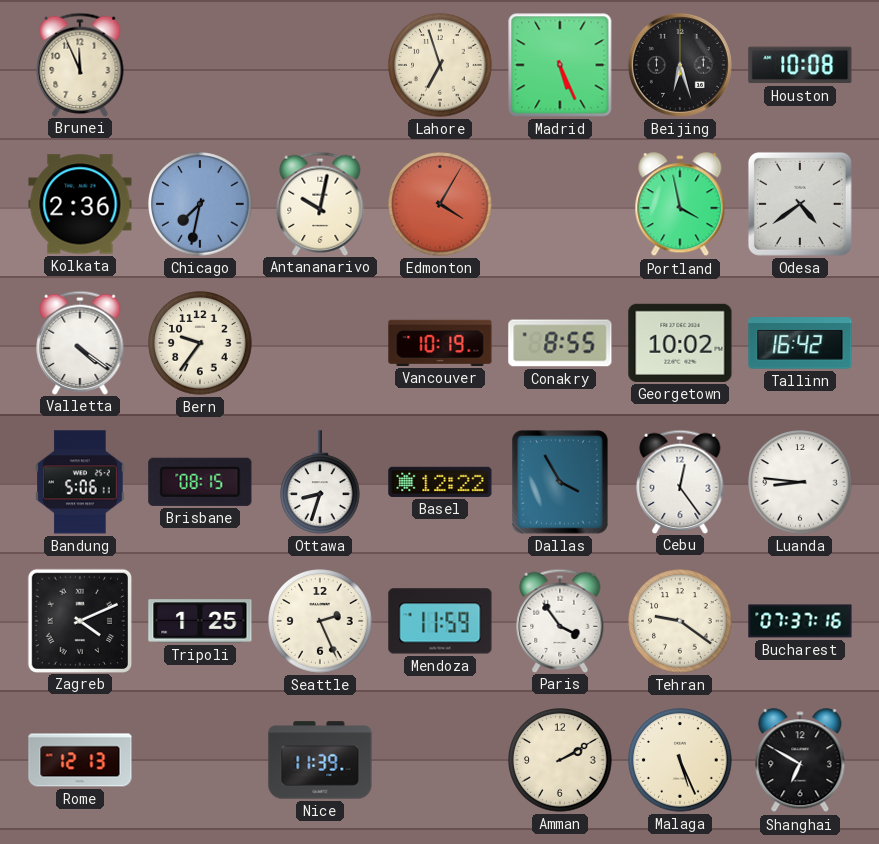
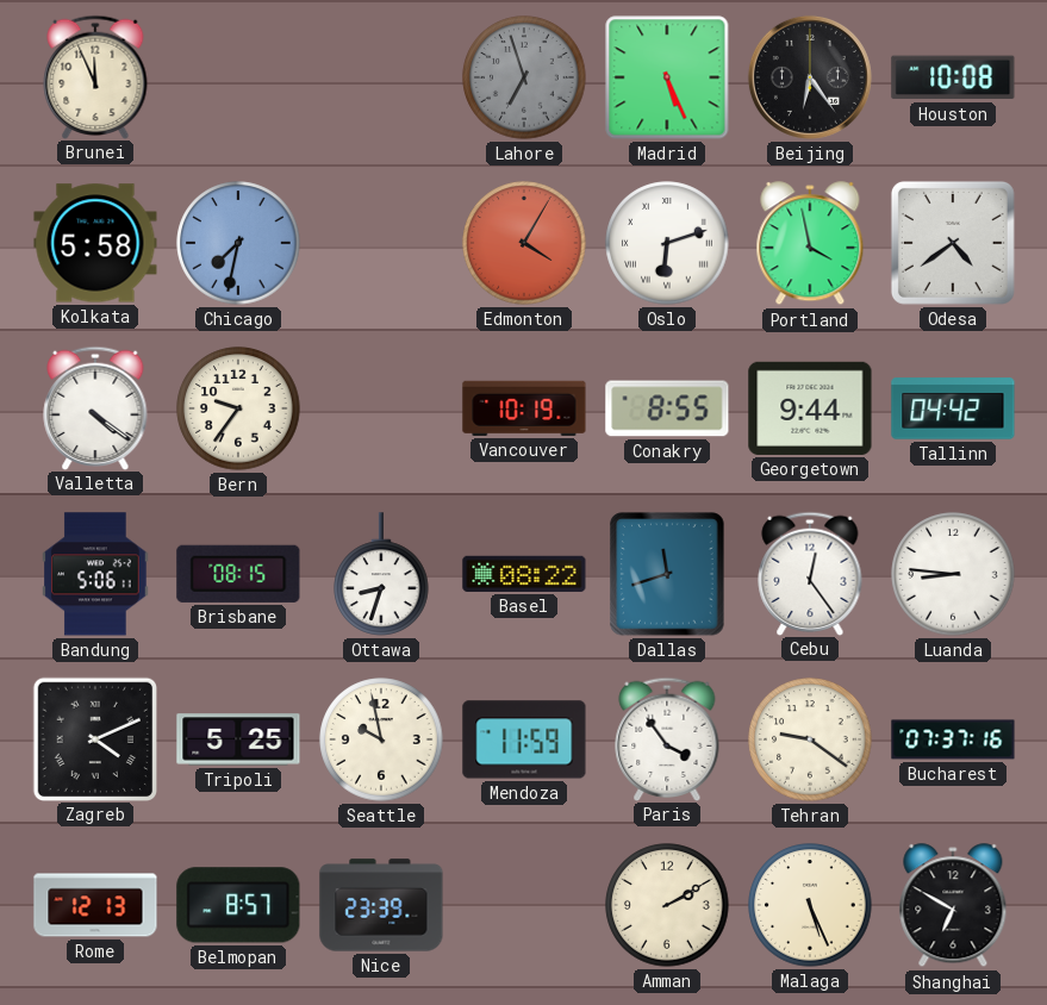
Lahore dial: cream -> grey (524, 77)
Beijing: 6:27 -> 6:24 (810, 77)
Kolkata: 2:36 -> 5:58 (95, 243)
Antananarivo: 10:02 -> none (320, 203)
Oslo: none -> 6:12 (667, 243)
Georgetown: 10:02 -> 9:44 (810, 408)
Tallinn: 16:42 -> 04:42 (953, 408)
Basel: 12:22 -> 08:22 (524, 574)
Dallas: 3:55 -> 11:42 (667, 574)
Tripoli: 1:25 -> 5:25 (238, 739)
Seattle: 2:26 -> 9:58 (381, 739)
Belmopan: none -> 8:57 (238, 905)
Nice: 11:39 -> 23:39 (381, 905)
